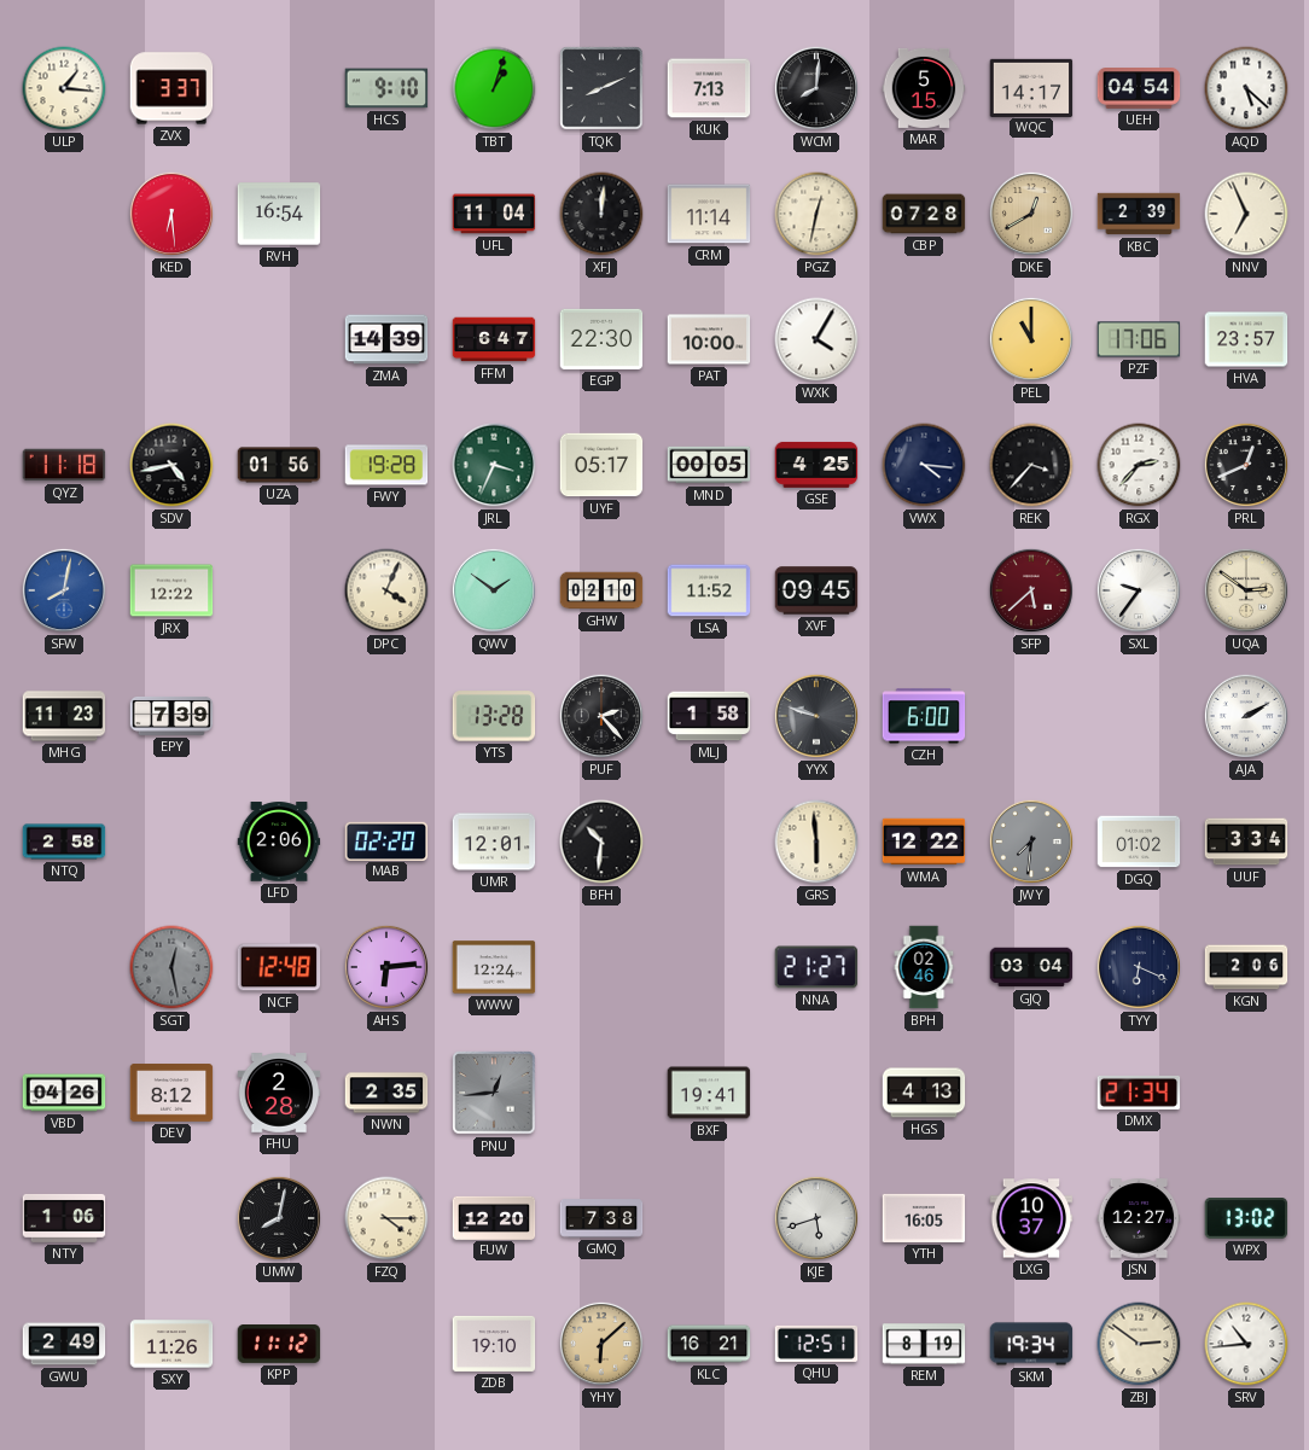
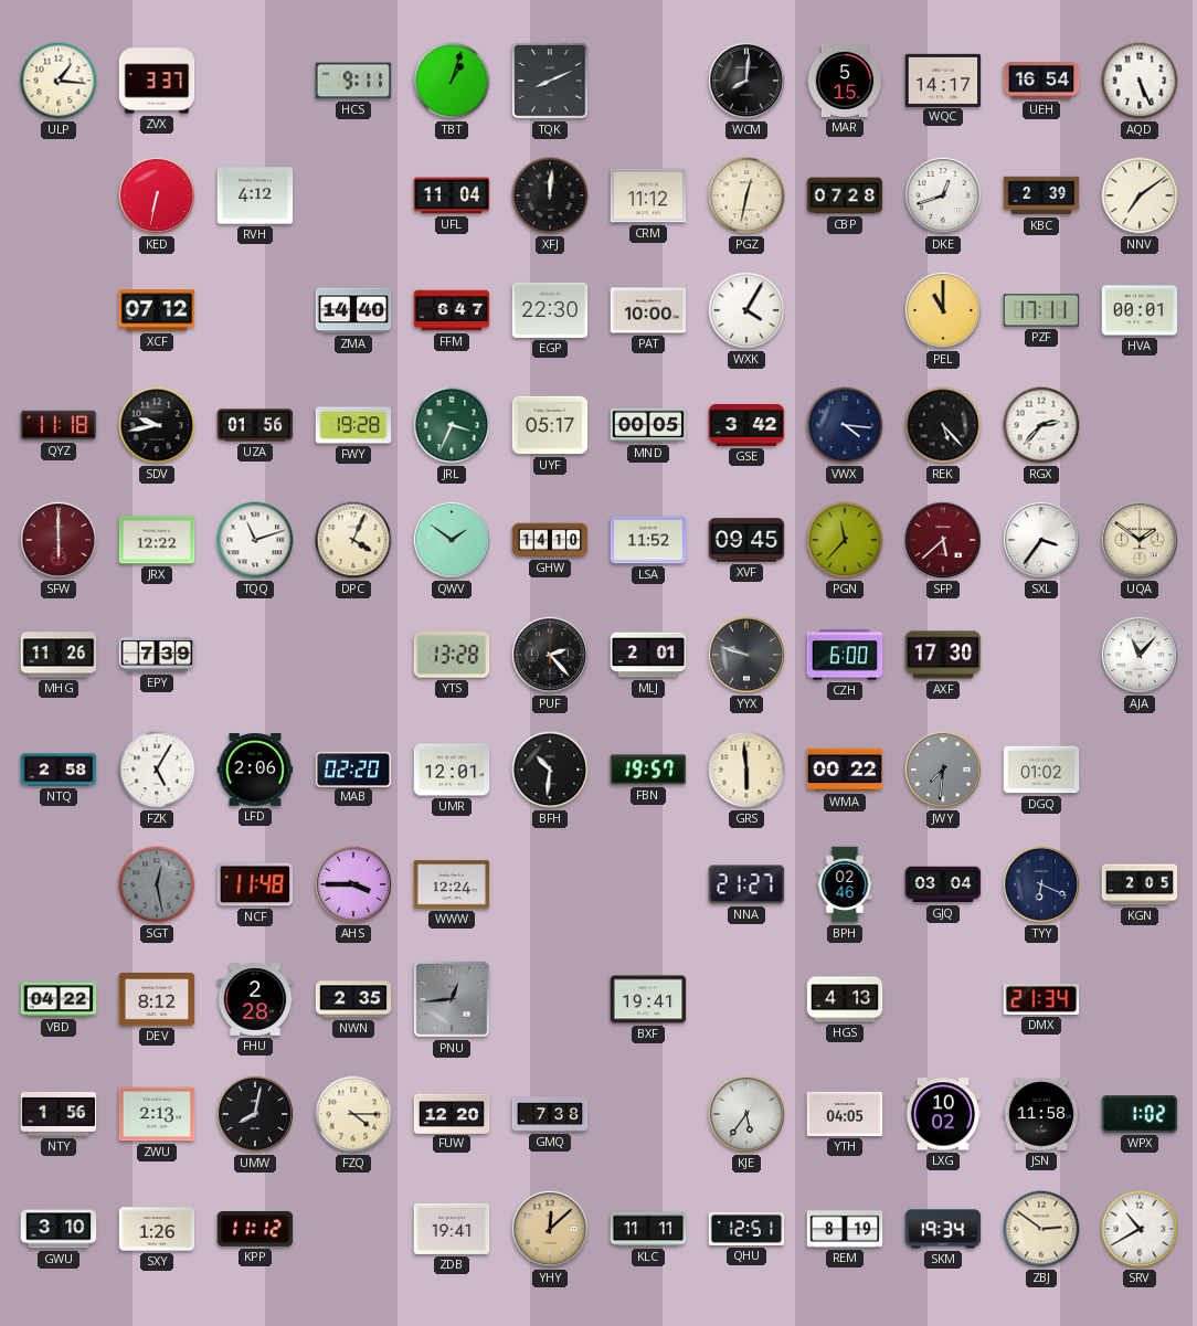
HCS: 9:10 -> 9:11 (353, 81)
KUK: 7:13 -> none (709, 88)
UEH: 04:54 -> 16:54 (1041, 82)
AQD: 5:22 -> 5:26 (1140, 81)
KED: 6:29 -> 6:32 (157, 195)
RVH: 16:54 -> 4:12 (255, 195)
CRM: 11:14 -> 11:12 (648, 195)
DKE: 12:40 -> 12:42 (943, 195)
DKE dial: champagne -> white (943, 195)
NNV: 6:56 -> 7:09 (1140, 195)
XCF: none -> 07:12 (157, 310)
ZMA: 14:39 -> 14:40 (353, 310)
PZF: 17:06 -> 17:11 (1041, 310)
HVA: 23:57 -> 00:01 (1140, 310)
SDV: 4:43 -> 9:43 (157, 425)
GSE: 4:25 -> 3:42 (746, 425)
REK: 3:37 -> 5:23 (943, 425)
PRL: 12:41 -> none (1246, 465)
SFW: 8:02 -> 6:00 (59, 540)
SFW dial: blue -> burgundy (59, 540)
TQQ: none -> 11:12 (255, 540)
GHW: 02:10 -> 14:10 (550, 540)
PGN: none -> 11:37 (845, 540)
SXL: 9:36 -> 3:36 (1041, 540)
UQA: 2:51 -> 1:51 (1140, 540)
MHG: 11:23 -> 11:26 (59, 655)
MLJ: 1:58 -> 2:01 (648, 655)
AXF: none -> 17:30 (943, 655)
AJA: 2:10 -> 11:07 (1140, 655)
FZK: none -> 5:05 (157, 770)
FBN: none -> 19:57 (648, 770)
WMA: 12:22 -> 00:22 (845, 770)
UUF: 3:34 -> none (1246, 842)
NCF: 12:48 -> 11:48 (255, 884)
AHS: 6:14 -> 3:45 (353, 884)
KGN: 2:06 -> 2:05 (1140, 884)
VBD: 04:26 -> 04:22 (59, 999)
NTY: 1:06 -> 1:56 (59, 1114)
ZWU: none -> 2:13 (157, 1114)
KJE: 5:42 -> 5:36 (746, 1114)
YTH: 16:05 -> 04:05 (845, 1114)
LXG: 10:37 -> 10:02 (943, 1114)
JSN: 12:27 -> 11:58 (1041, 1114)
WPX: 13:02 -> 1:02 (1140, 1115)
GWU: 2:49 -> 3:10 (59, 1229)
SXY: 11:26 -> 1:26 (157, 1229)
ZDB: 19:10 -> 19:41 (452, 1229)
YHY: 6:08 -> 12:08 (550, 1229)
KLC: 16:21 -> 11:11 (648, 1229)
SRV: 10:44 -> 10:40 (1140, 1229)
